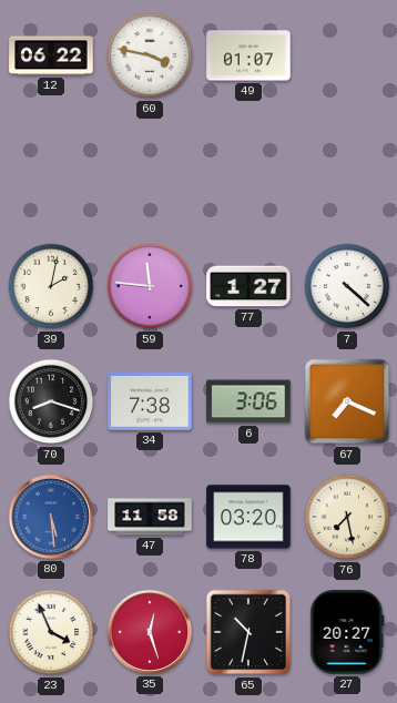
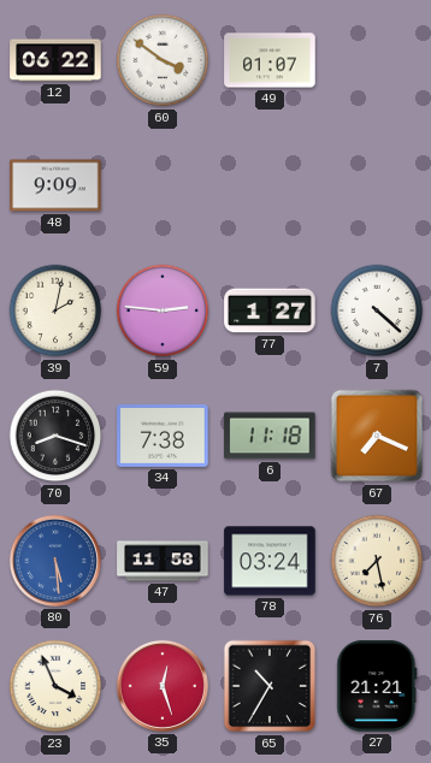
60: 3:47 -> 3:51 (163, 60)
48: none -> 9:09 (55, 185)
59: 11:46 -> 2:46 (163, 310)
6: 3:06 -> 11:18 (270, 436)
78: 03:20 -> 03:24 (270, 561)
65: 10:32 -> 10:35 (270, 686)
27: 20:27 -> 21:21 (377, 686)
